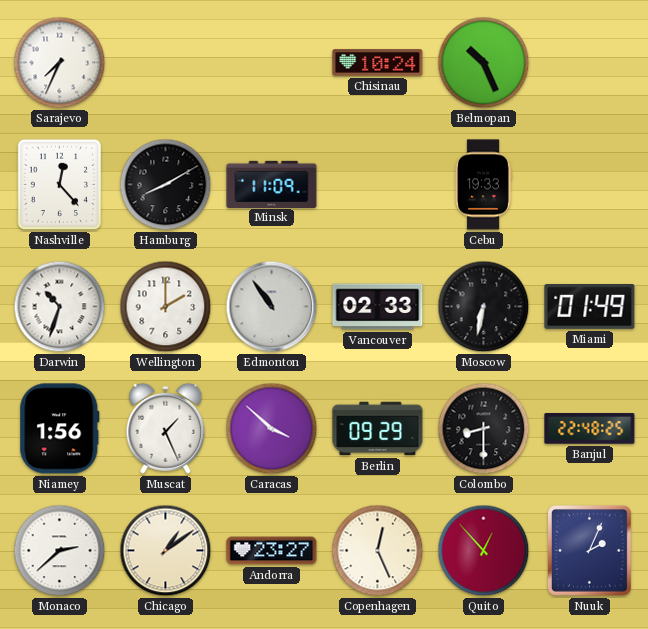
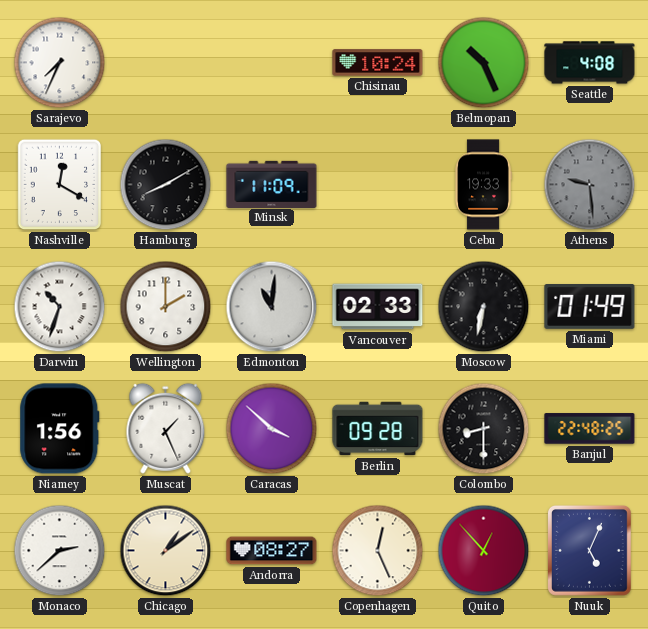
Seattle: none -> 4:08 (590, 63)
Nashville: 12:23 -> 12:20 (60, 185)
Athens: none -> 9:29 (590, 185)
Edmonton: 10:54 -> 11:01 (272, 307)
Berlin: 09:29 -> 09:28 (378, 429)
Andorra: 23:27 -> 08:27 (272, 551)
Nuuk: 2:04 -> 5:04 (589, 550)
